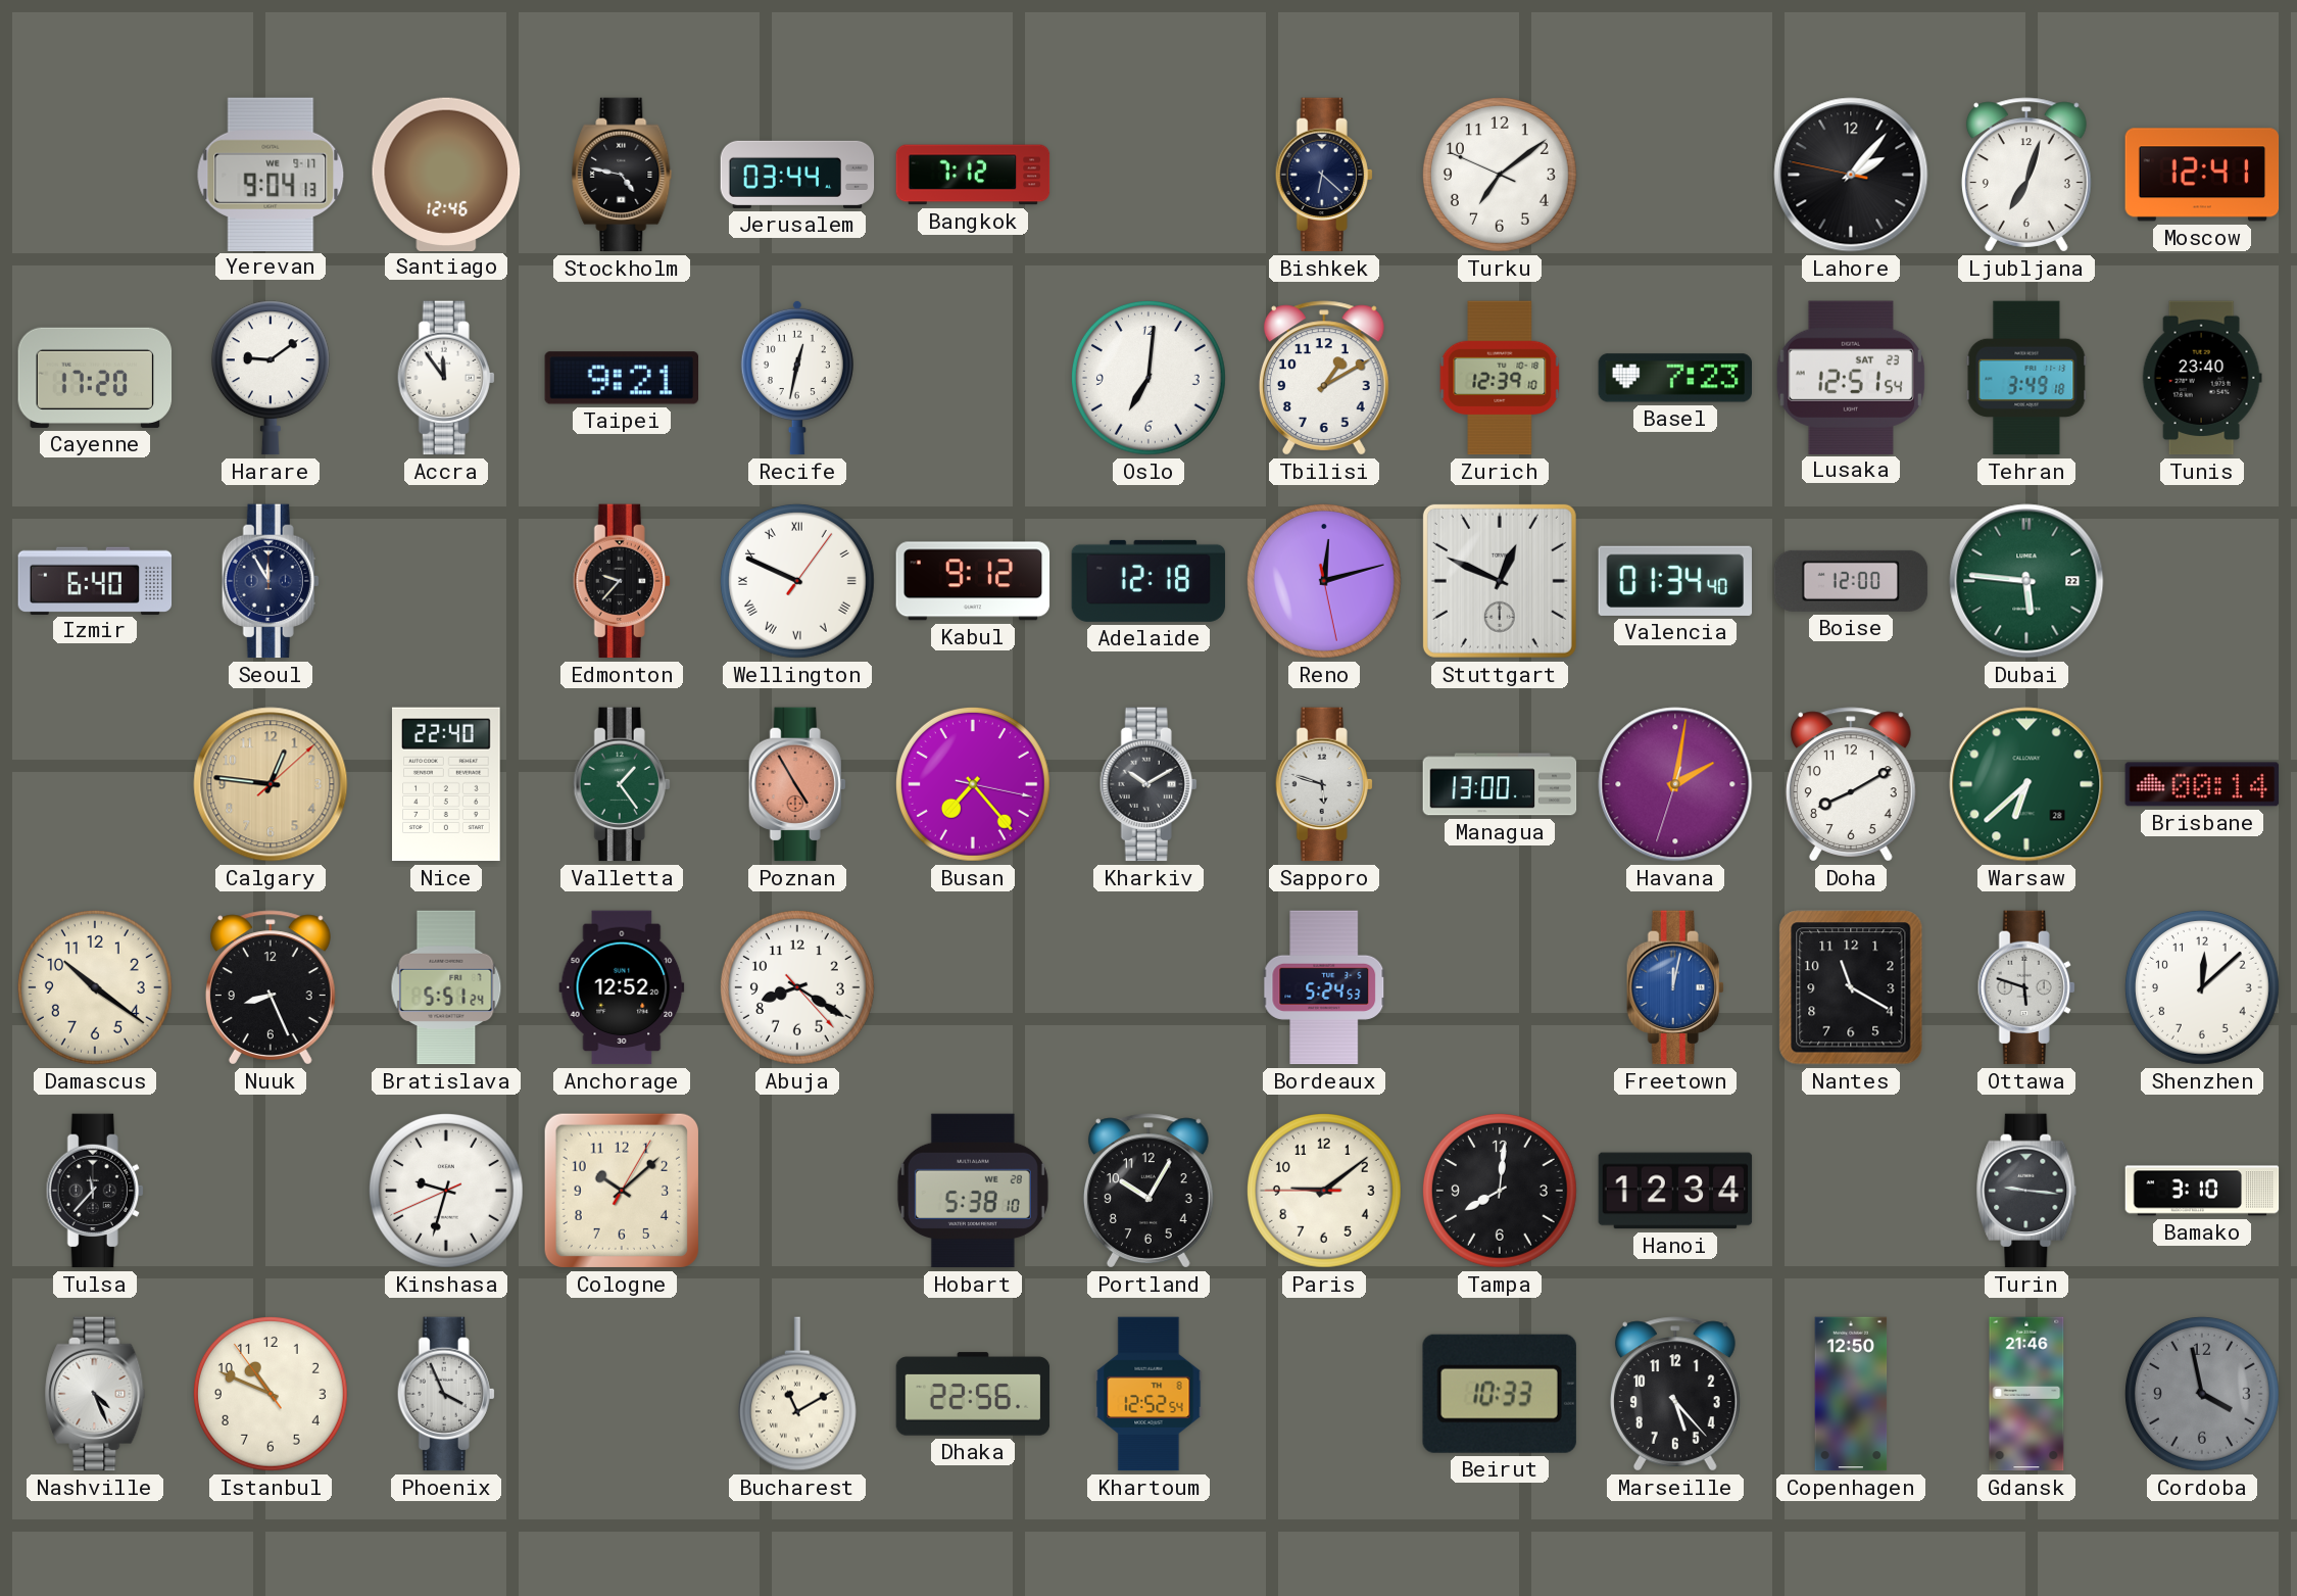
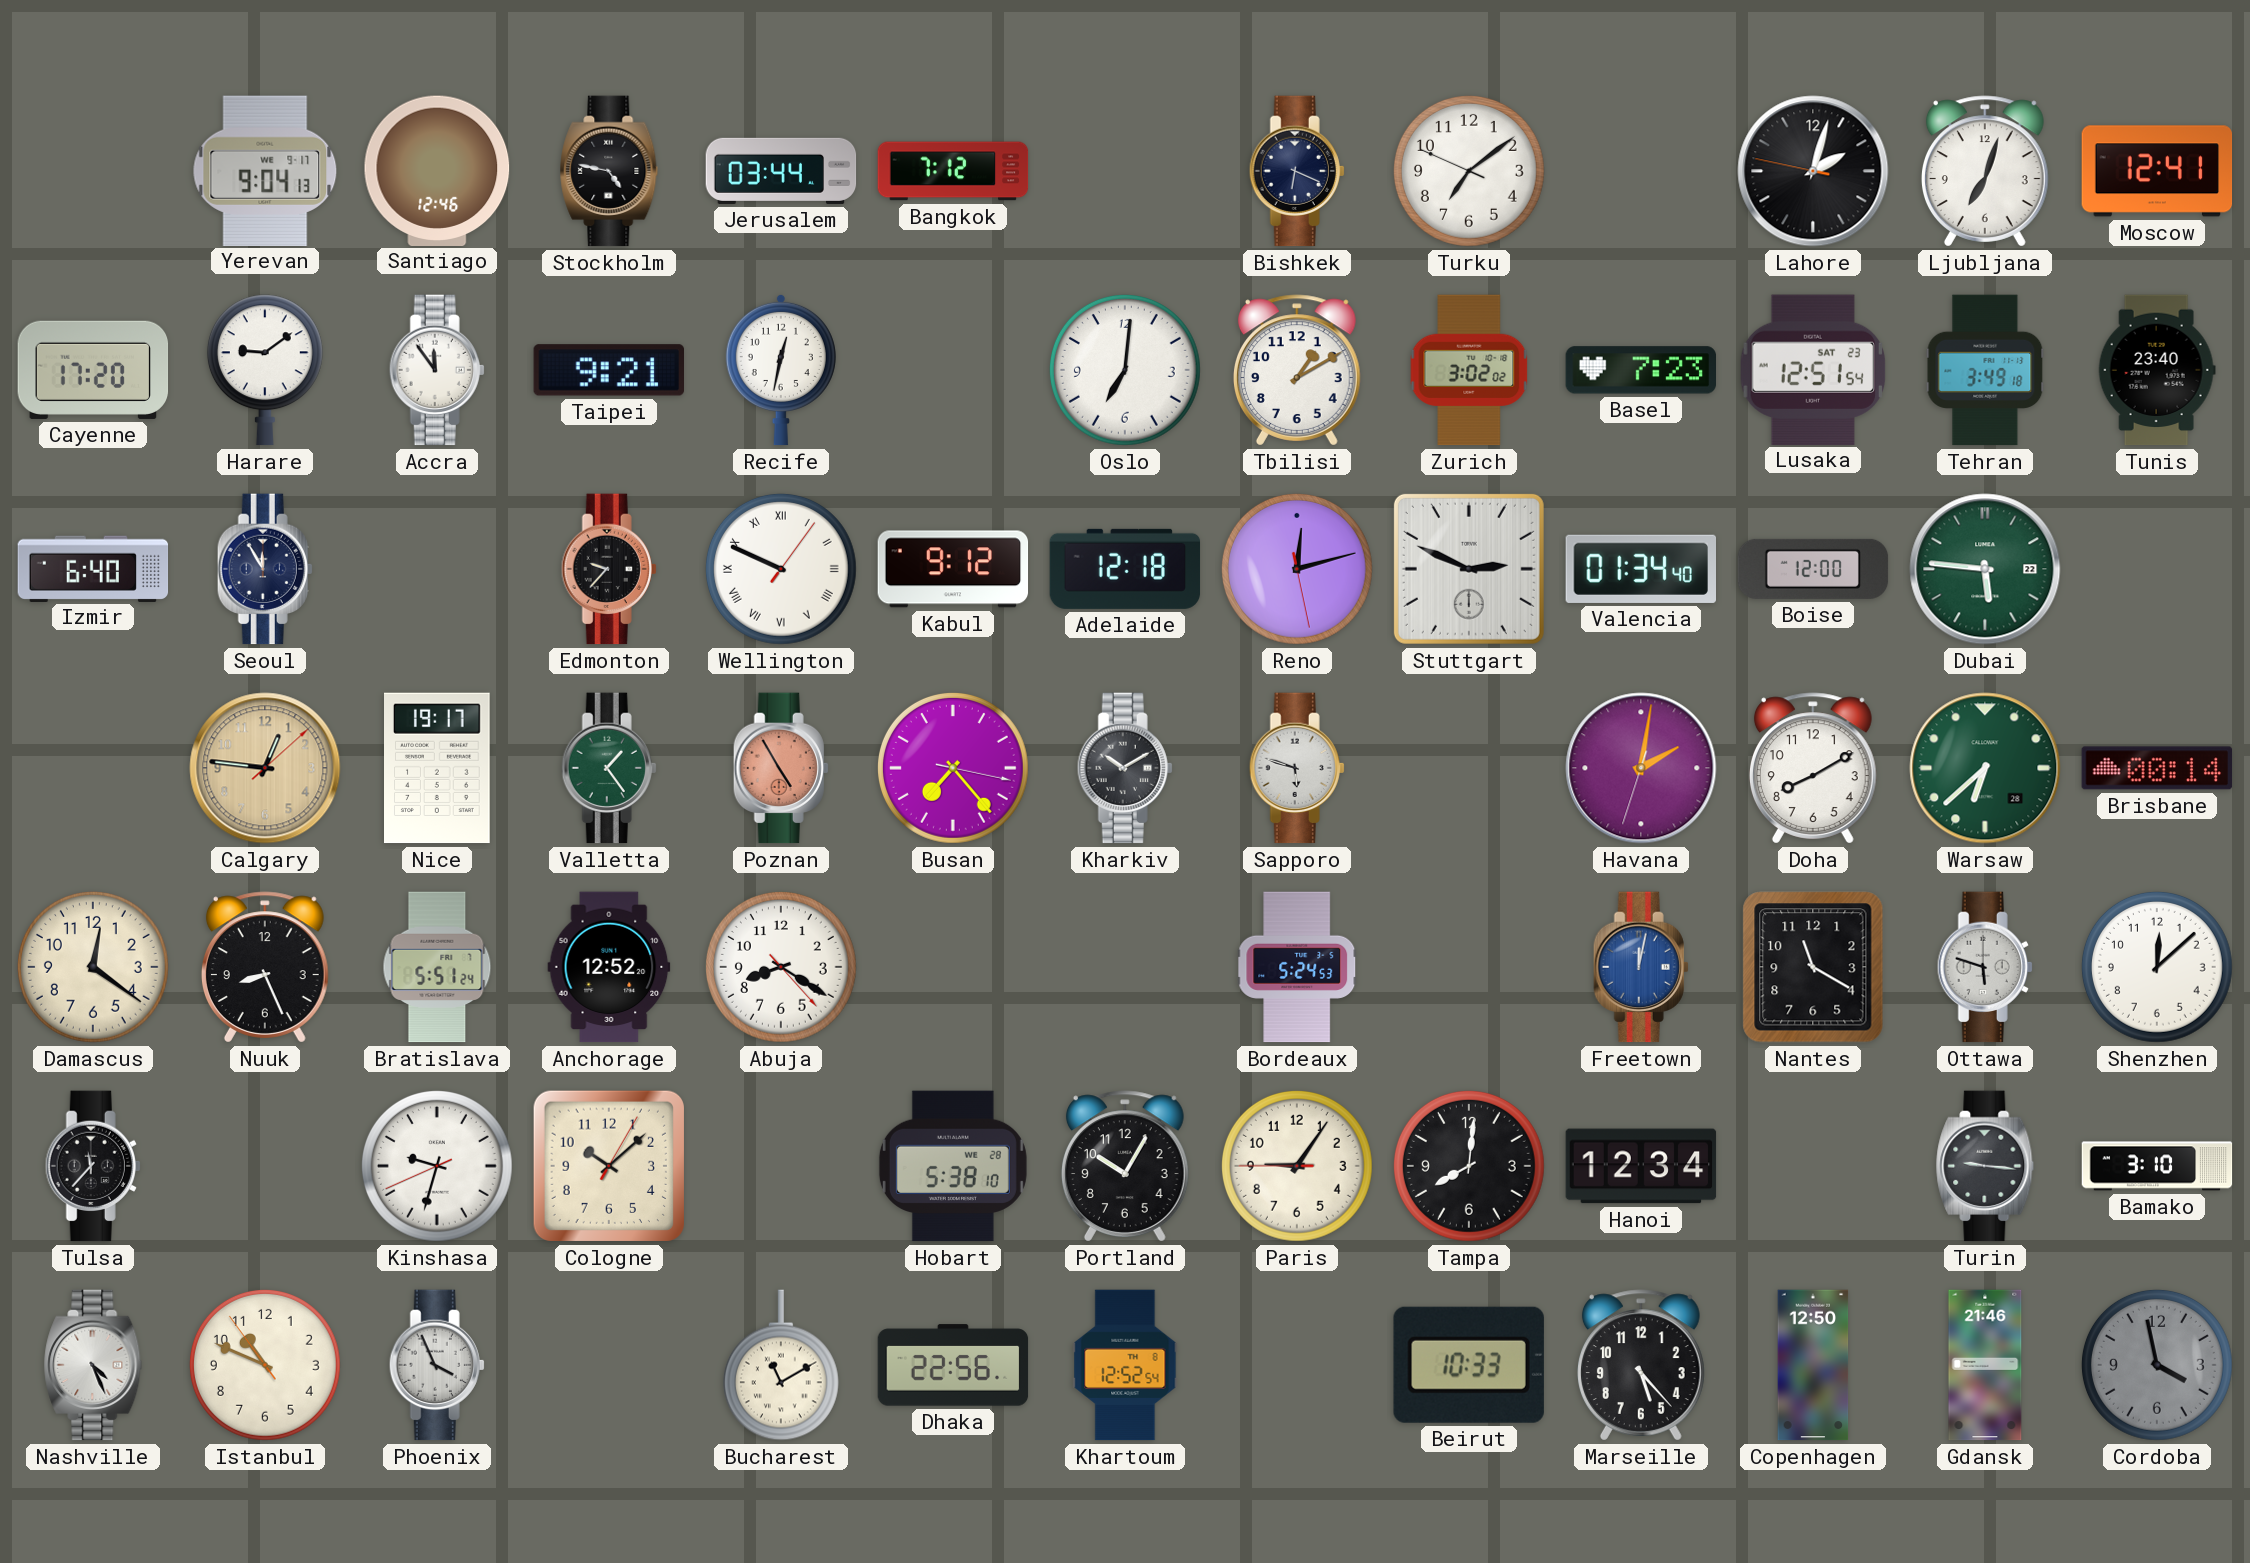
Bishkek: 6:22 -> 6:19 (1297, 171)
Lahore: 2:06 -> 2:02 (1813, 171)
Zurich: 12:39 -> 3:02 (1469, 370)
Stuttgart: 12:49 -> 2:49 (1469, 569)
Nice: 22:40 -> 19:17 (438, 768)
Managua: 13:00 -> none (1500, 784)
Damascus: 10:21 -> 12:21 (93, 967)
Paris: 9:08 -> 9:05 (1297, 1166)
